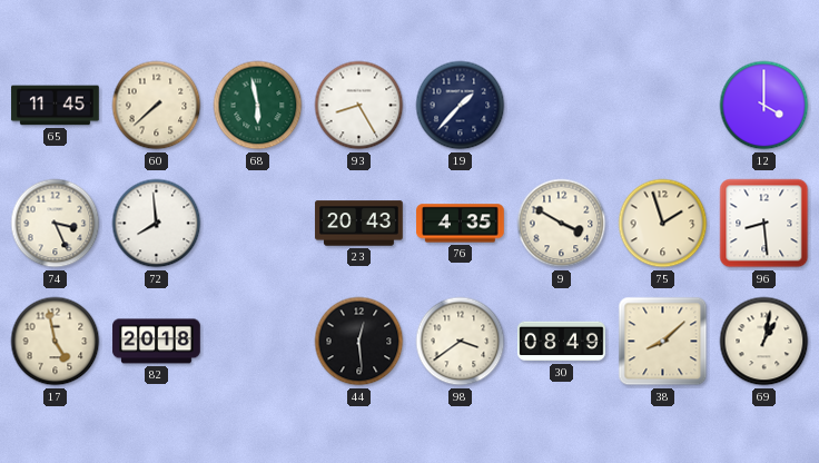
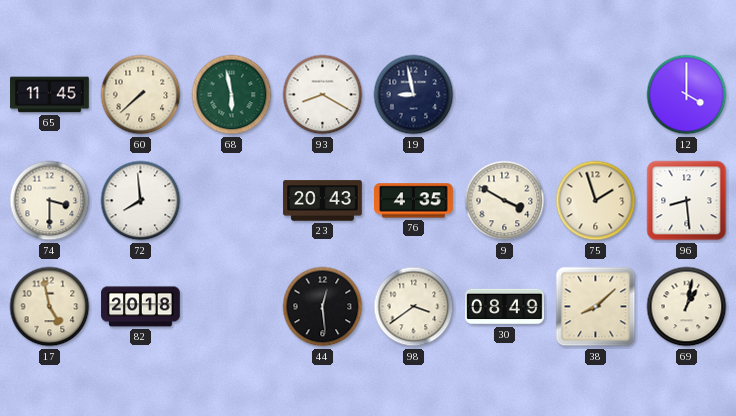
93: 8:25 -> 8:20 (323, 95)
19: 1:37 -> 8:58 (414, 95)
74: 3:26 -> 3:30 (50, 201)
